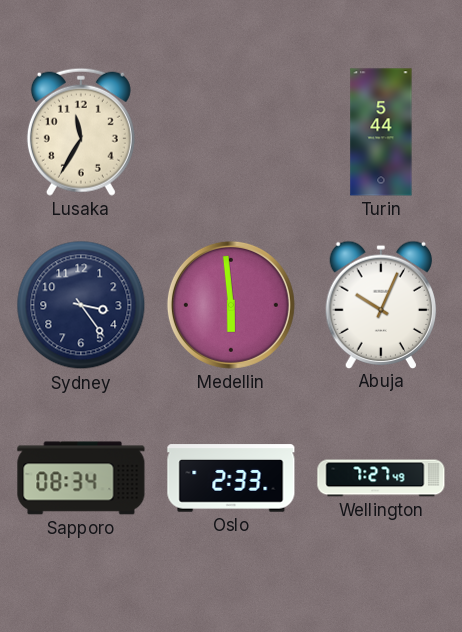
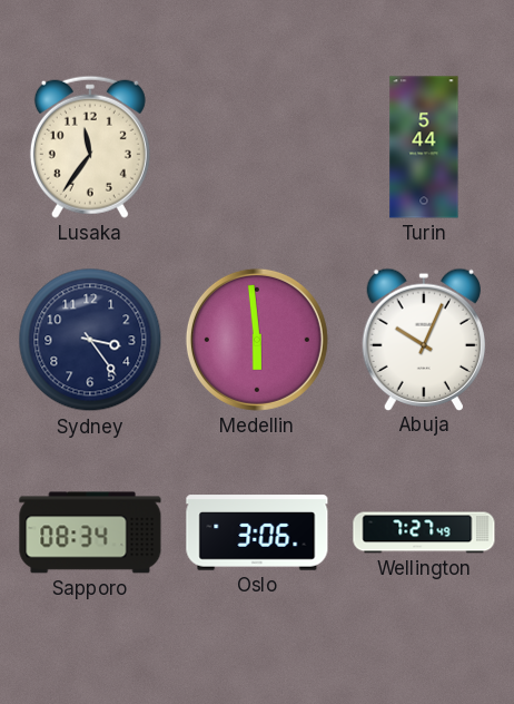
Lusaka: 11:35 -> 11:36 (90, 147)
Oslo: 2:33 -> 3:06 (257, 532)
